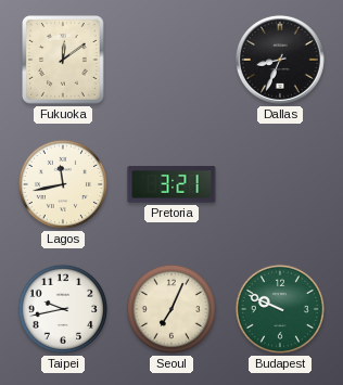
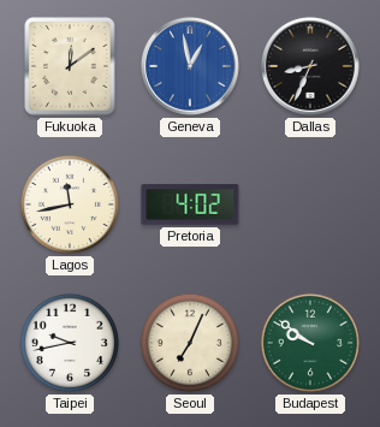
Geneva: none -> 12:58 (190, 66)
Pretoria: 3:21 -> 4:02 (190, 204)
Budapest: 9:49 -> 9:51 (310, 343)
